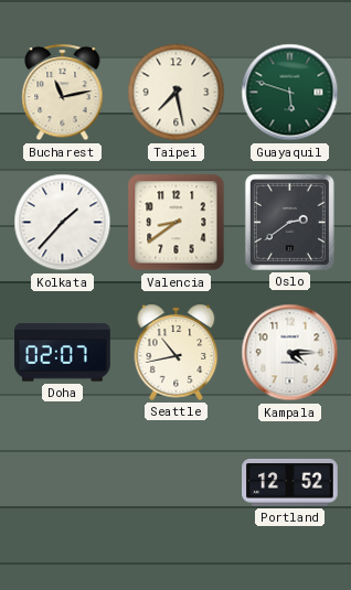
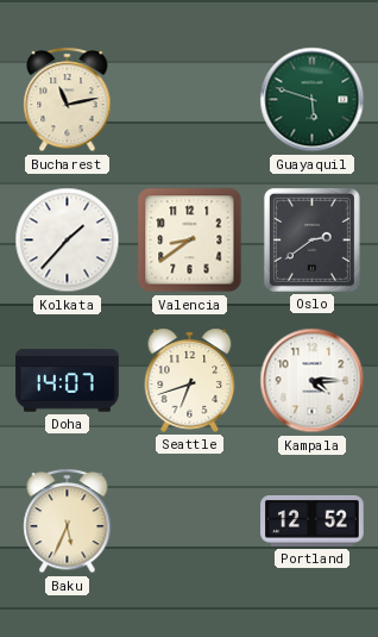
Taipei: 7:28 -> none (177, 93)
Doha: 02:07 -> 14:07 (68, 381)
Seattle: 10:43 -> 6:42 (190, 380)
Baku: none -> 5:34 (68, 522)
